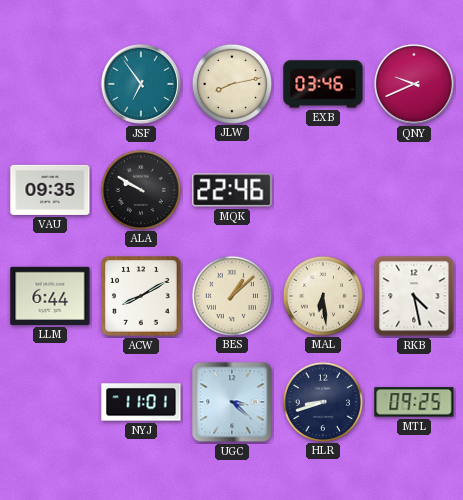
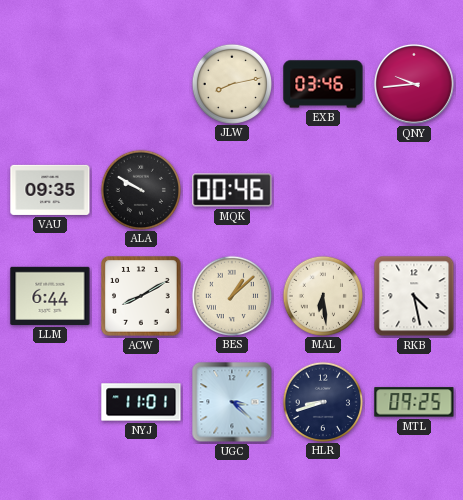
JSF: 6:54 -> none (141, 84)
QNY: 9:41 -> 9:44 (414, 84)
MQK: 22:46 -> 00:46 (232, 190)
